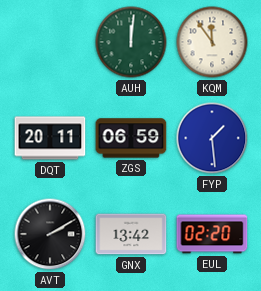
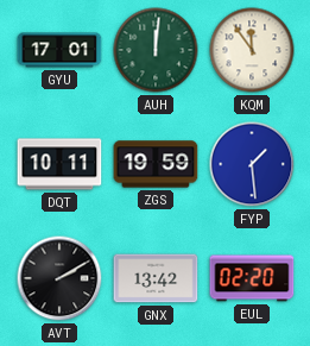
GYU: none -> 17:01 (59, 50)
DQT: 20:11 -> 10:11 (59, 164)
ZGS: 06:59 -> 19:59 (156, 164)
